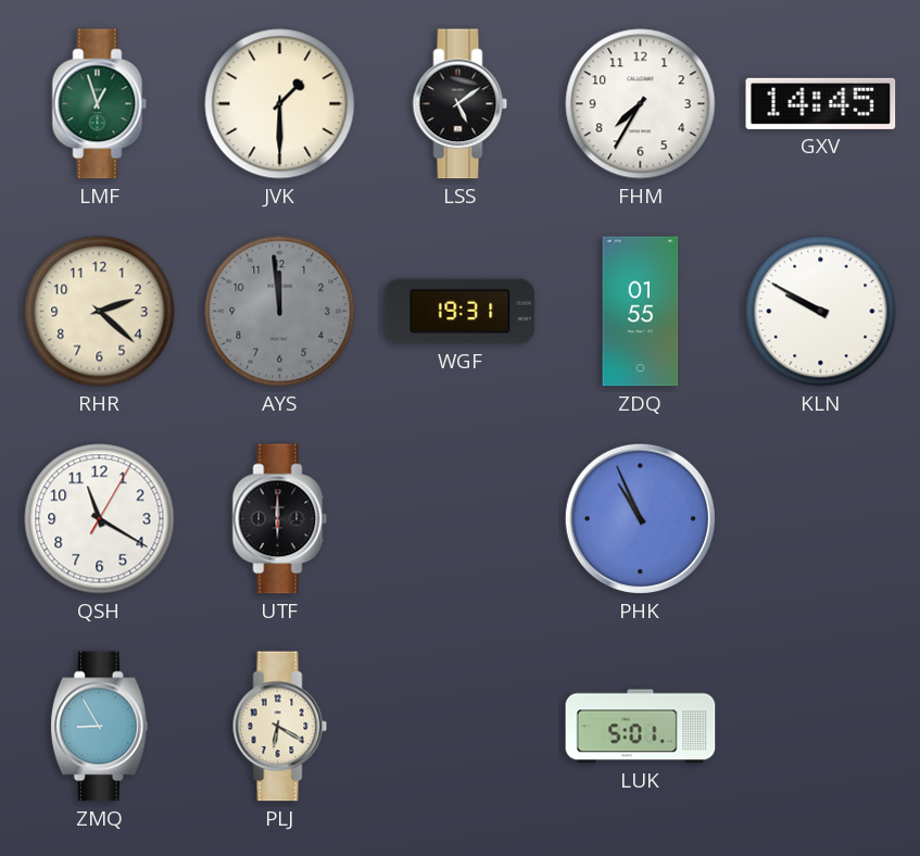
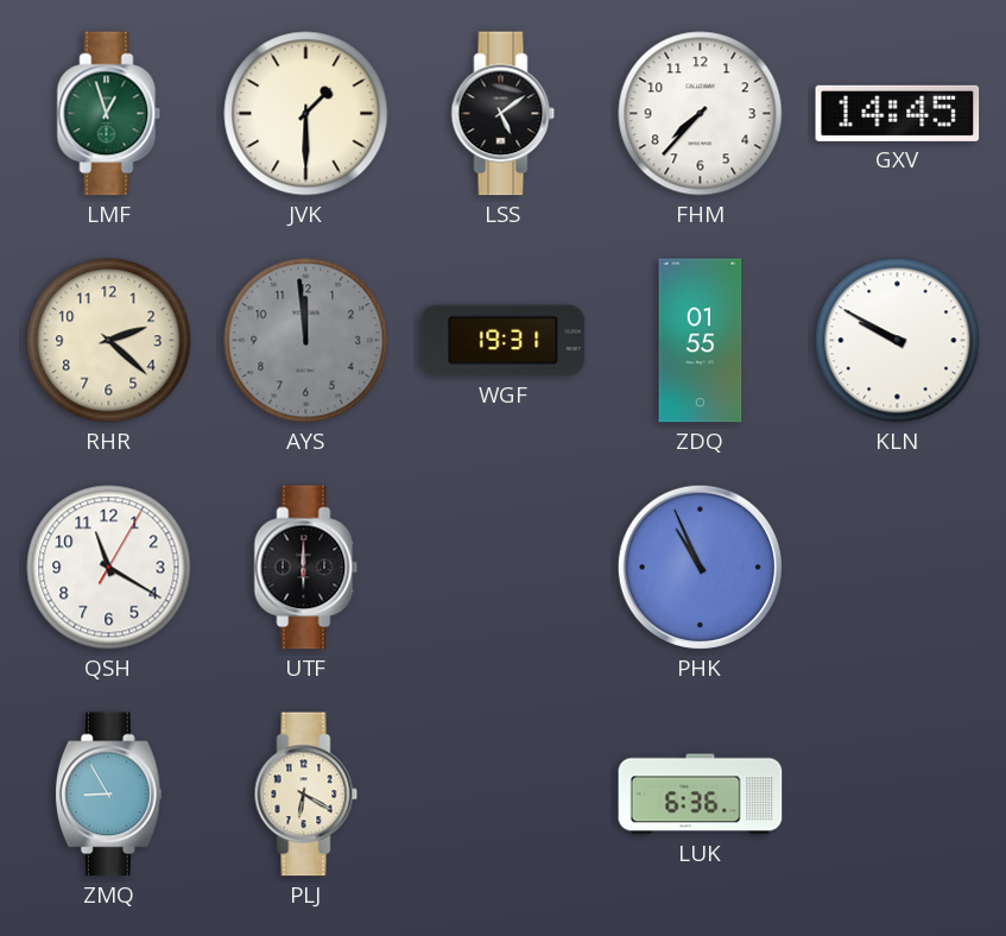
FHM: 7:35 -> 7:37 (701, 114)
LUK: 5:01 -> 6:36 (701, 795)
